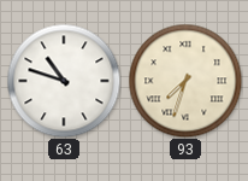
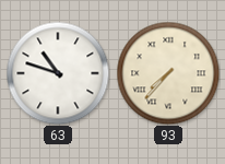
93: 7:33 -> 7:37 (168, 73)
